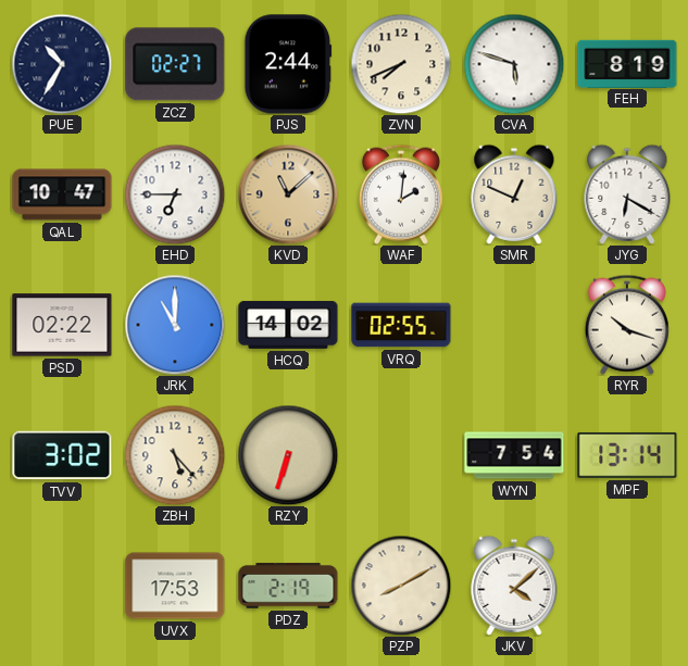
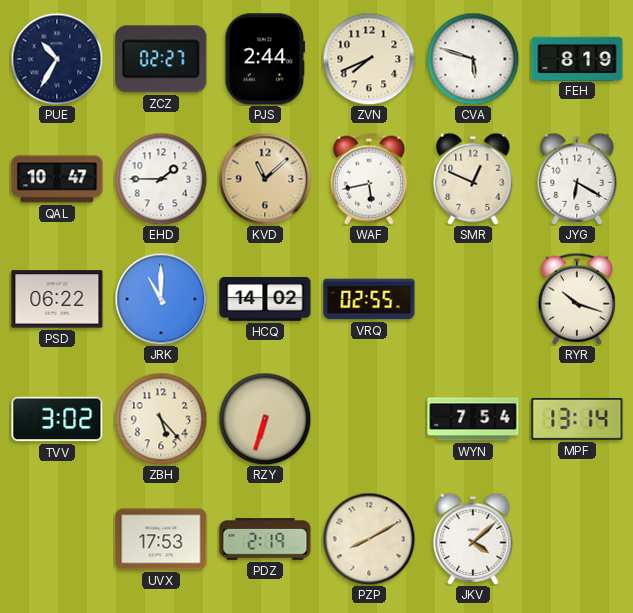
EHD: 6:45 -> 1:45 (161, 179)
WAF: 2:01 -> 5:43 (369, 179)
PSD: 02:22 -> 06:22 (57, 299)
